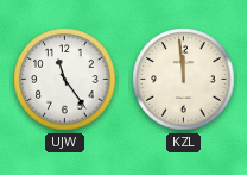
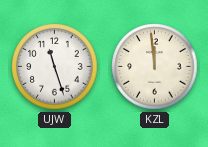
UJW: 11:24 -> 11:27 (55, 67)
